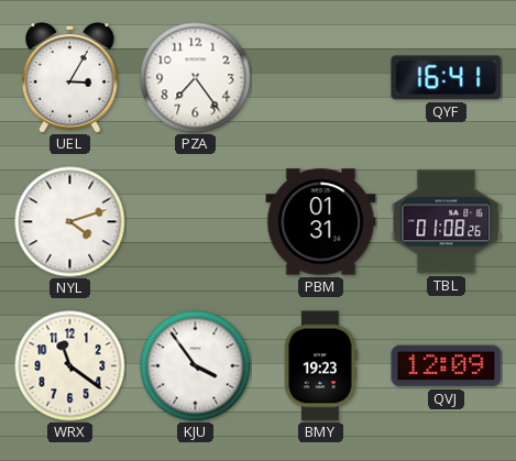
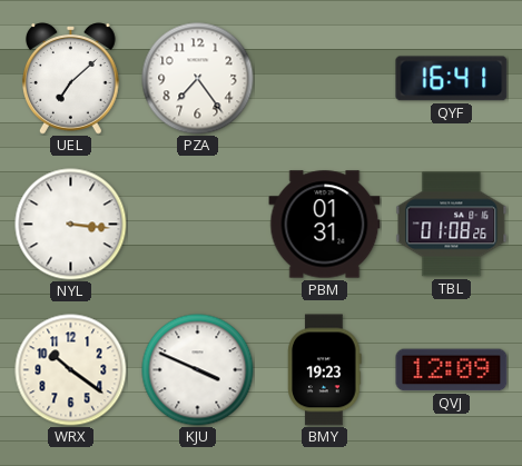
UEL: 3:05 -> 7:08 (71, 79)
NYL: 4:12 -> 3:16 (71, 225)
WRX: 11:21 -> 10:21 (71, 370)
KJU: 3:54 -> 3:49 (198, 370)
